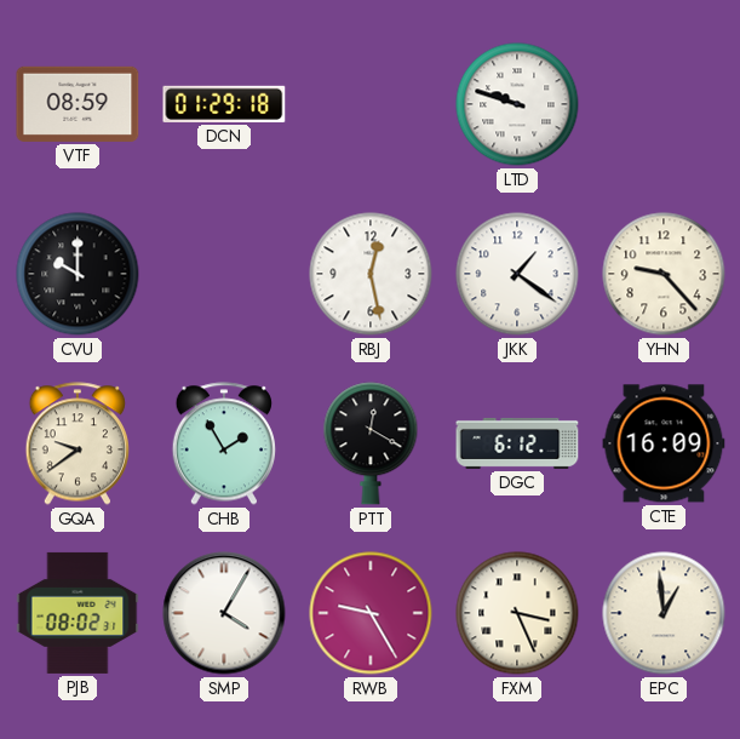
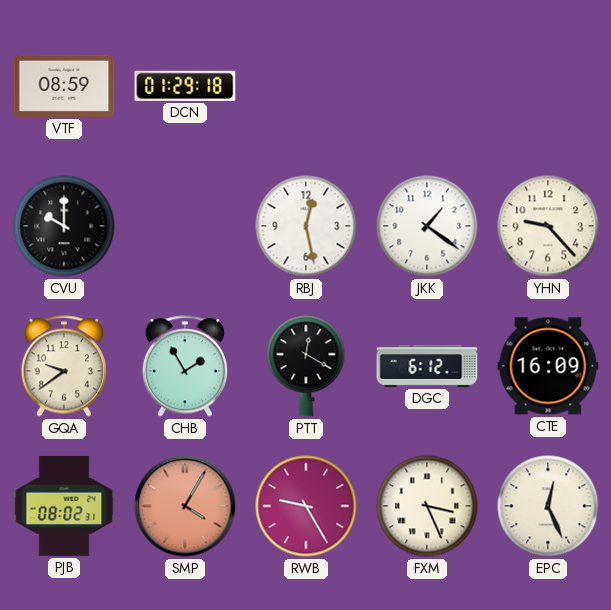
LTD: 9:48 -> none (517, 104)
SMP dial: white -> salmon (185, 506)
EPC: 12:59 -> 12:26 (548, 506)
